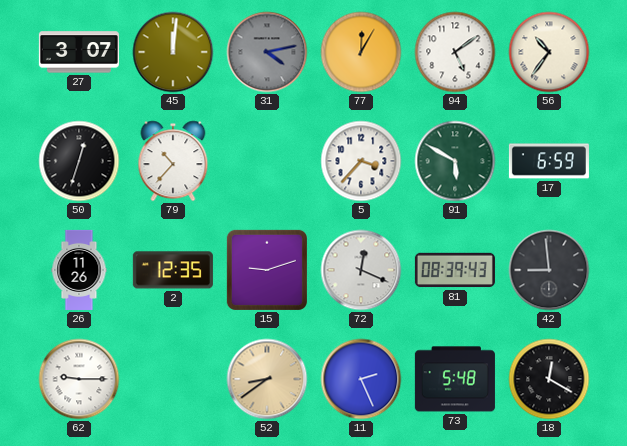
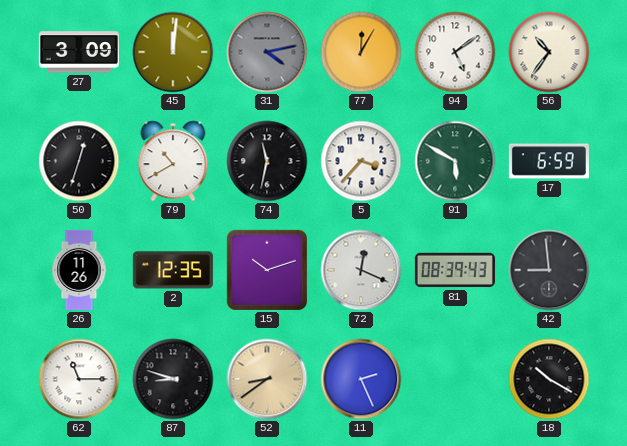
27: 3:07 -> 3:09 (79, 52)
79: 10:37 -> 10:40 (173, 161)
74: none -> 11:32 (267, 161)
15: 9:12 -> 10:12 (267, 270)
62: 9:15 -> 11:15 (79, 379)
87: none -> 8:48 (173, 379)
73: 5:48 -> none (455, 379)
18: 12:20 -> 10:20 (549, 379)
